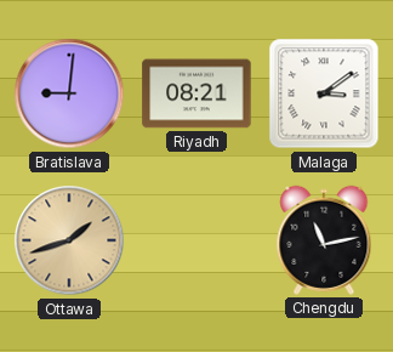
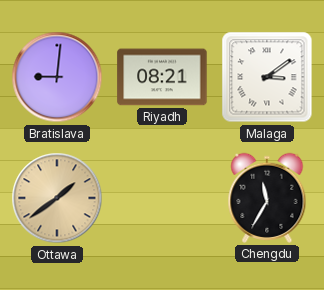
Ottawa: 1:42 -> 1:39 (57, 198)
Chengdu: 11:13 -> 11:35 (267, 198)
